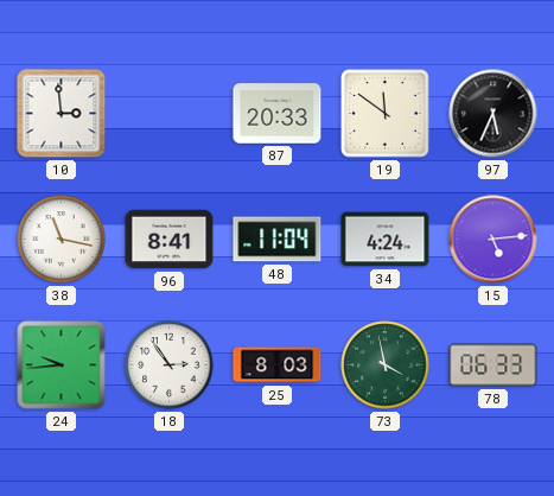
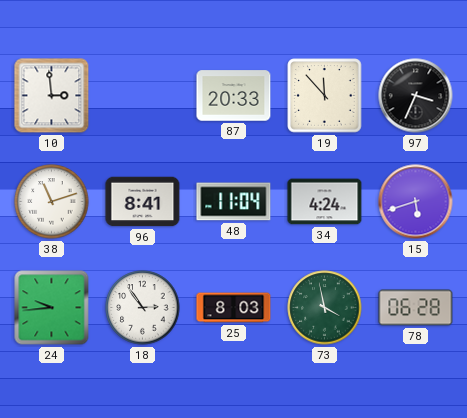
19: 11:51 -> 11:53 (325, 96)
97: 5:34 -> 3:34 (416, 96)
38: 11:17 -> 11:12 (52, 202)
15: 5:14 -> 5:42 (416, 202)
78: 06:33 -> 06:28 (416, 308)
